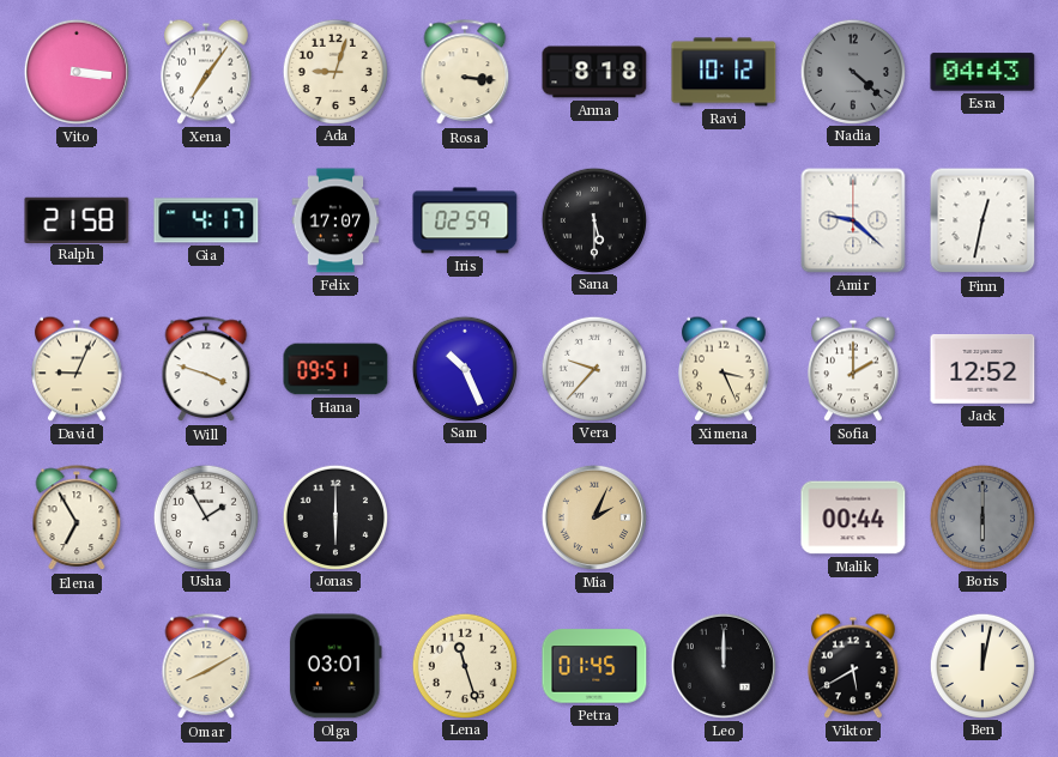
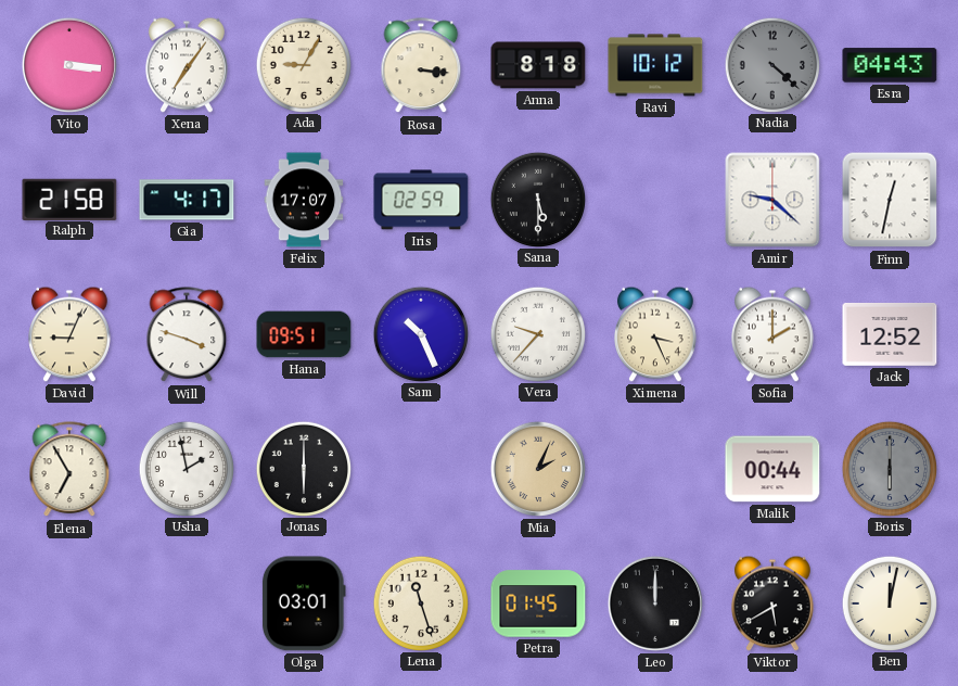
Ada: 9:03 -> 9:05 (303, 64)
Usha: 1:55 -> 1:58 (186, 468)
Omar: 8:10 -> none (206, 667)
